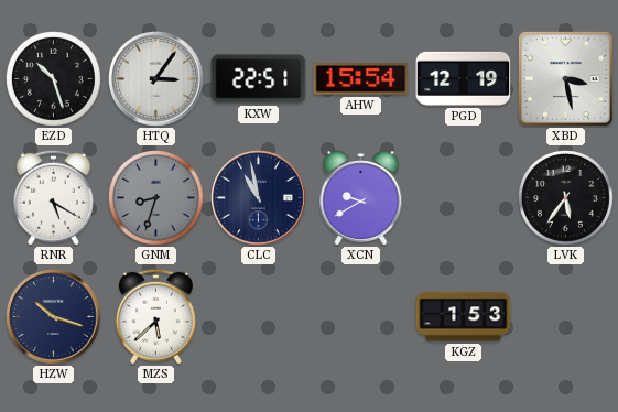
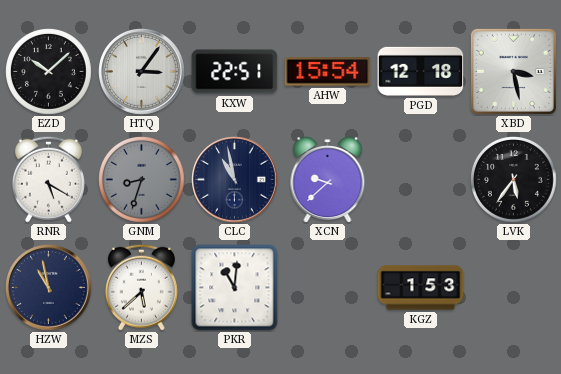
EZD: 10:27 -> 10:08 (49, 72)
PGD: 12:19 -> 12:18 (421, 71)
XCN: 9:40 -> 9:38 (328, 180)
HZW: 10:18 -> 10:58 (49, 288)
PKR: none -> 11:01 (235, 288)
